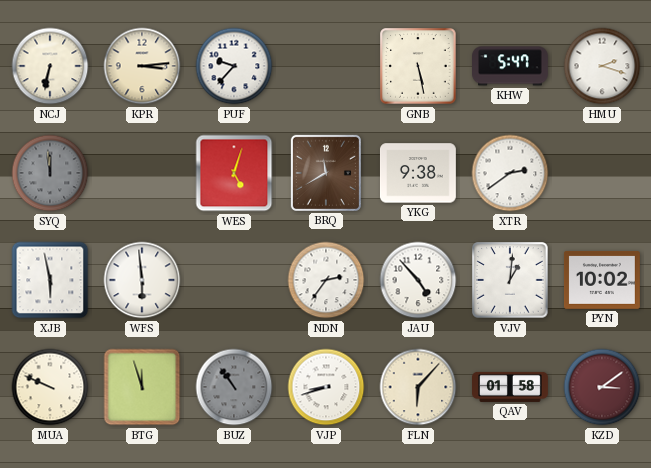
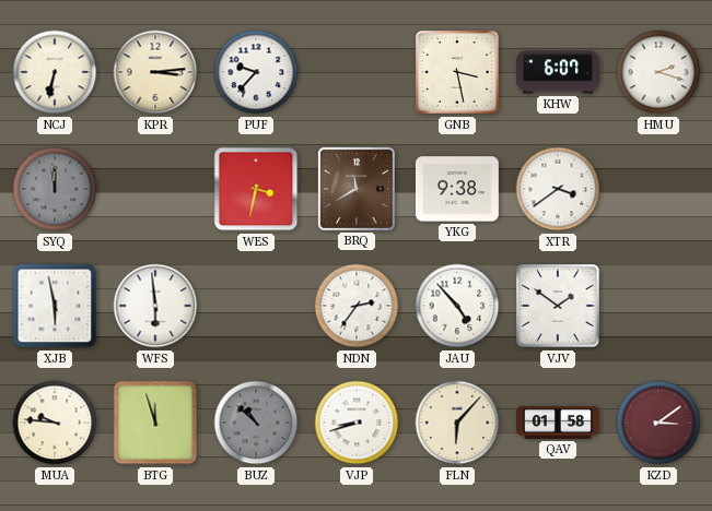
GNB: 5:28 -> 3:28 (457, 72)
KHW: 5:47 -> 6:07 (559, 72)
WES: 5:03 -> 3:32 (256, 189)
XTR: 2:39 -> 3:39 (558, 189)
VJV: 1:01 -> 1:51 (558, 306)
PYN: 10:02 -> none (602, 280)
MUA: 9:49 -> 9:46 (55, 423)
BUZ: 10:54 -> 10:52 (256, 423)
